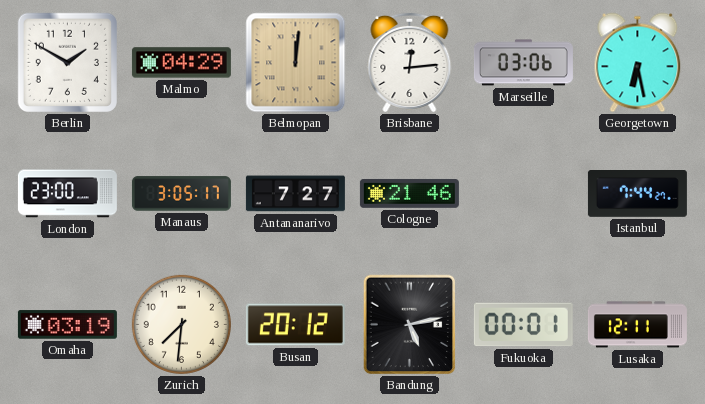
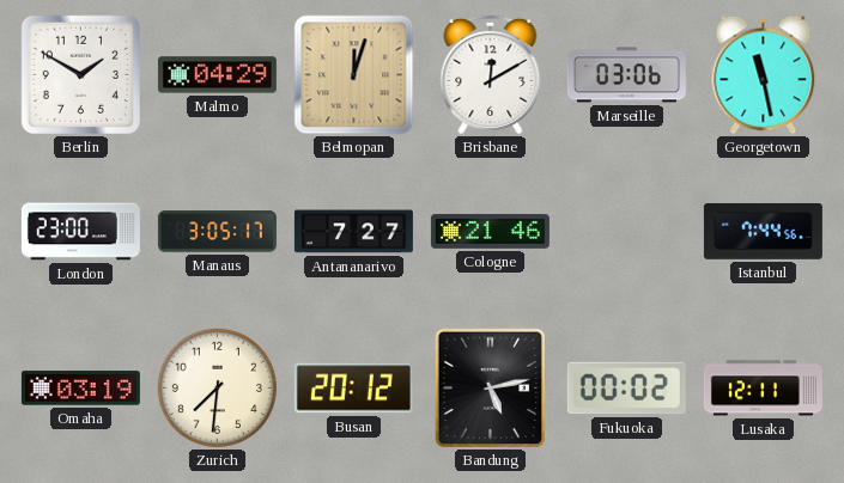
Belmopan: 12:01 -> 12:03 (354, 75)
Brisbane: 12:14 -> 12:10 (491, 74)
Georgetown: 6:28 -> 11:28 (764, 75)
Istanbul: 7:44:27 -> 7:44:56 (763, 232)
Fukuoka: 00:01 -> 00:02 (626, 389)
